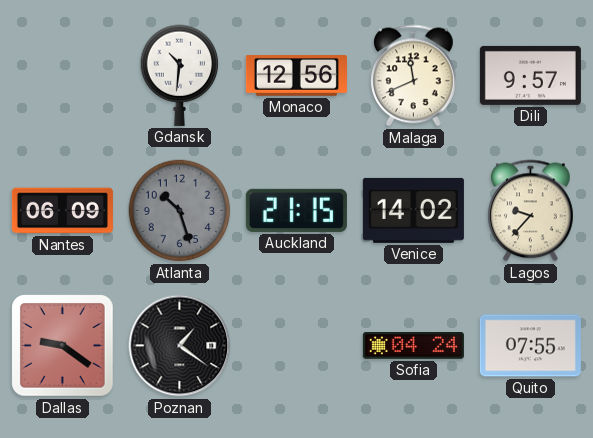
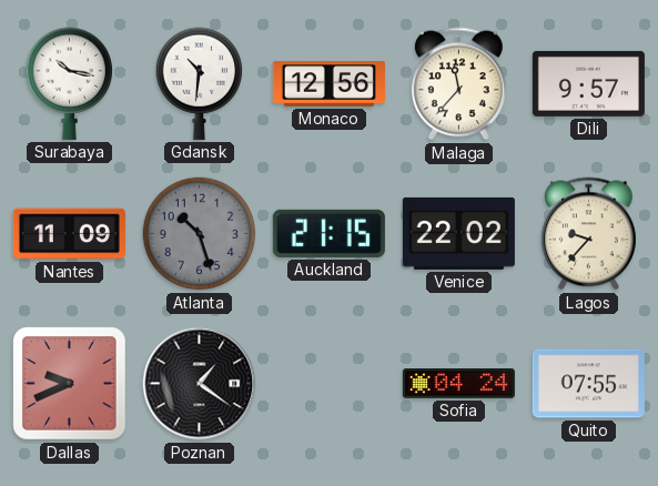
Surabaya: none -> 10:17 (70, 83)
Malaga: 11:41 -> 11:37 (458, 84)
Nantes: 06:09 -> 11:09 (69, 234)
Venice: 14:02 -> 22:02 (458, 233)
Dallas: 9:21 -> 9:41 (70, 384)
